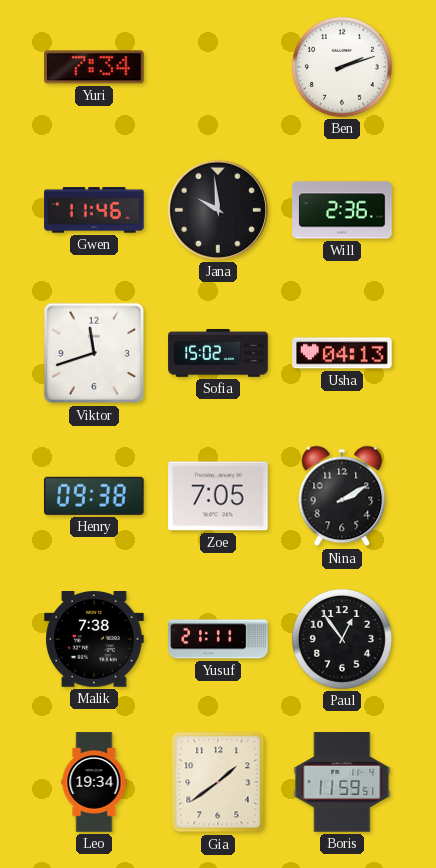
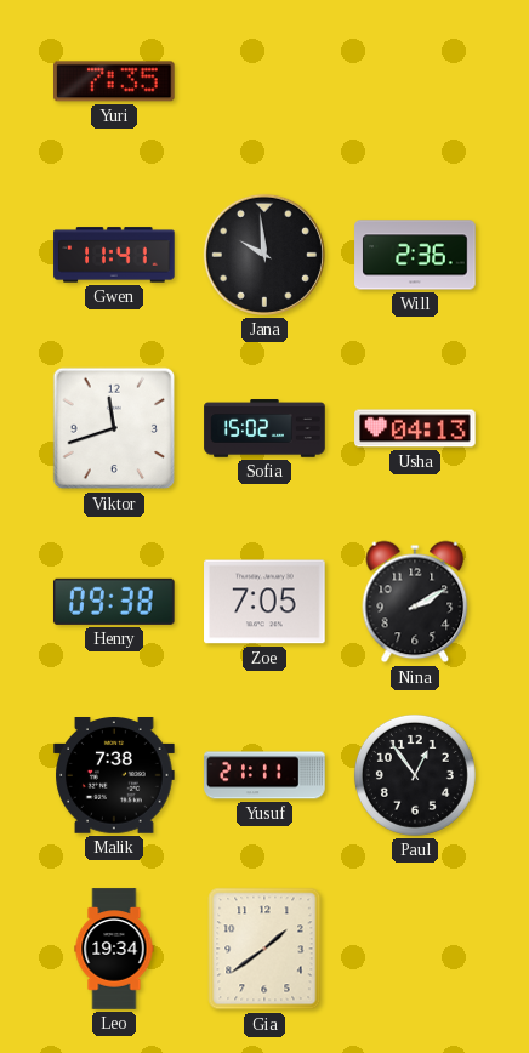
Yuri: 7:34 -> 7:35 (115, 81)
Ben: 2:12 -> none (342, 67)
Gwen: 11:46 -> 11:41 (114, 255)
Boris: 11:59 -> none (342, 782)
